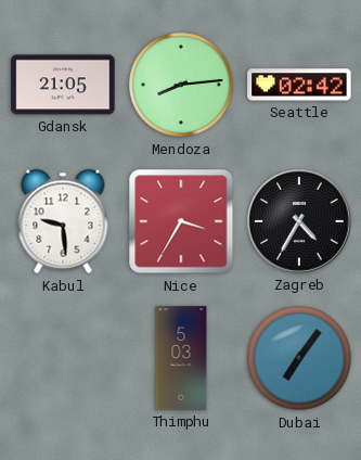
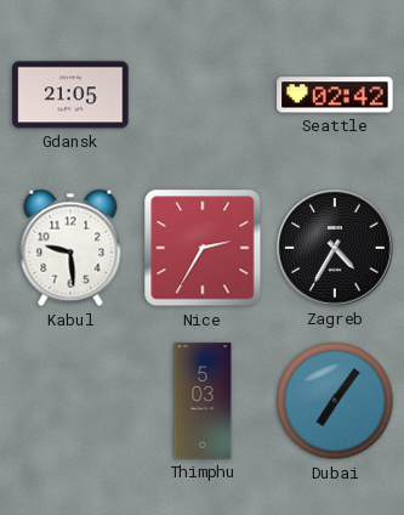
Mendoza: 8:14 -> none (181, 85)
Nice: 3:35 -> 2:35 (203, 248)
